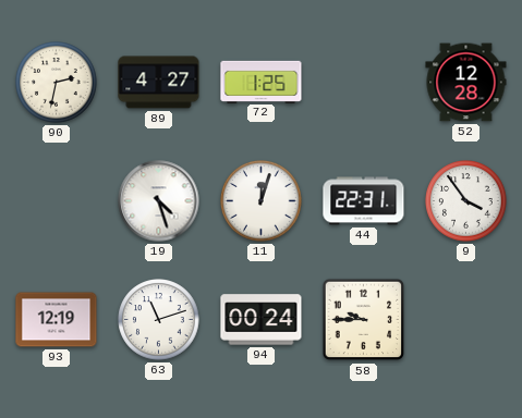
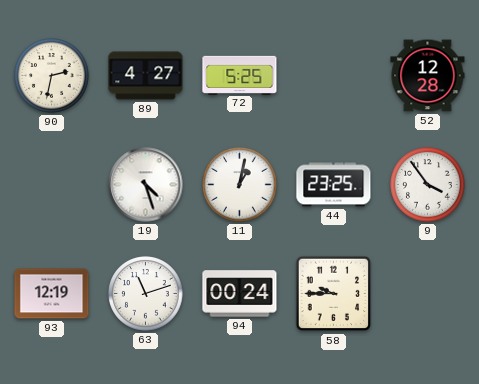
72: 1:25 -> 5:25 (240, 75)
11: 12:03 -> 1:02 (240, 185)
44: 22:31 -> 23:25 (334, 185)
